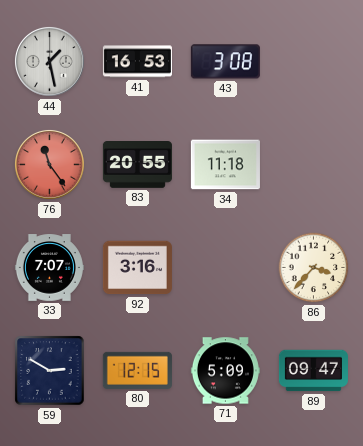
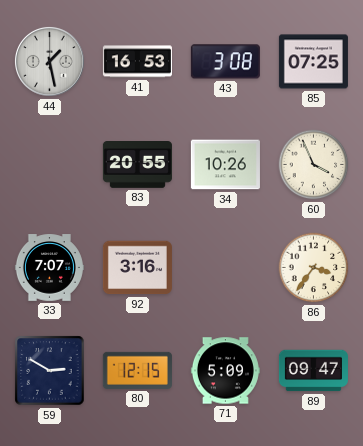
85: none -> 07:25 (313, 62)
76: 11:24 -> none (49, 164)
34: 11:18 -> 10:26 (225, 165)
60: none -> 3:56 (314, 165)
86: 3:37 -> 3:36 (314, 268)
